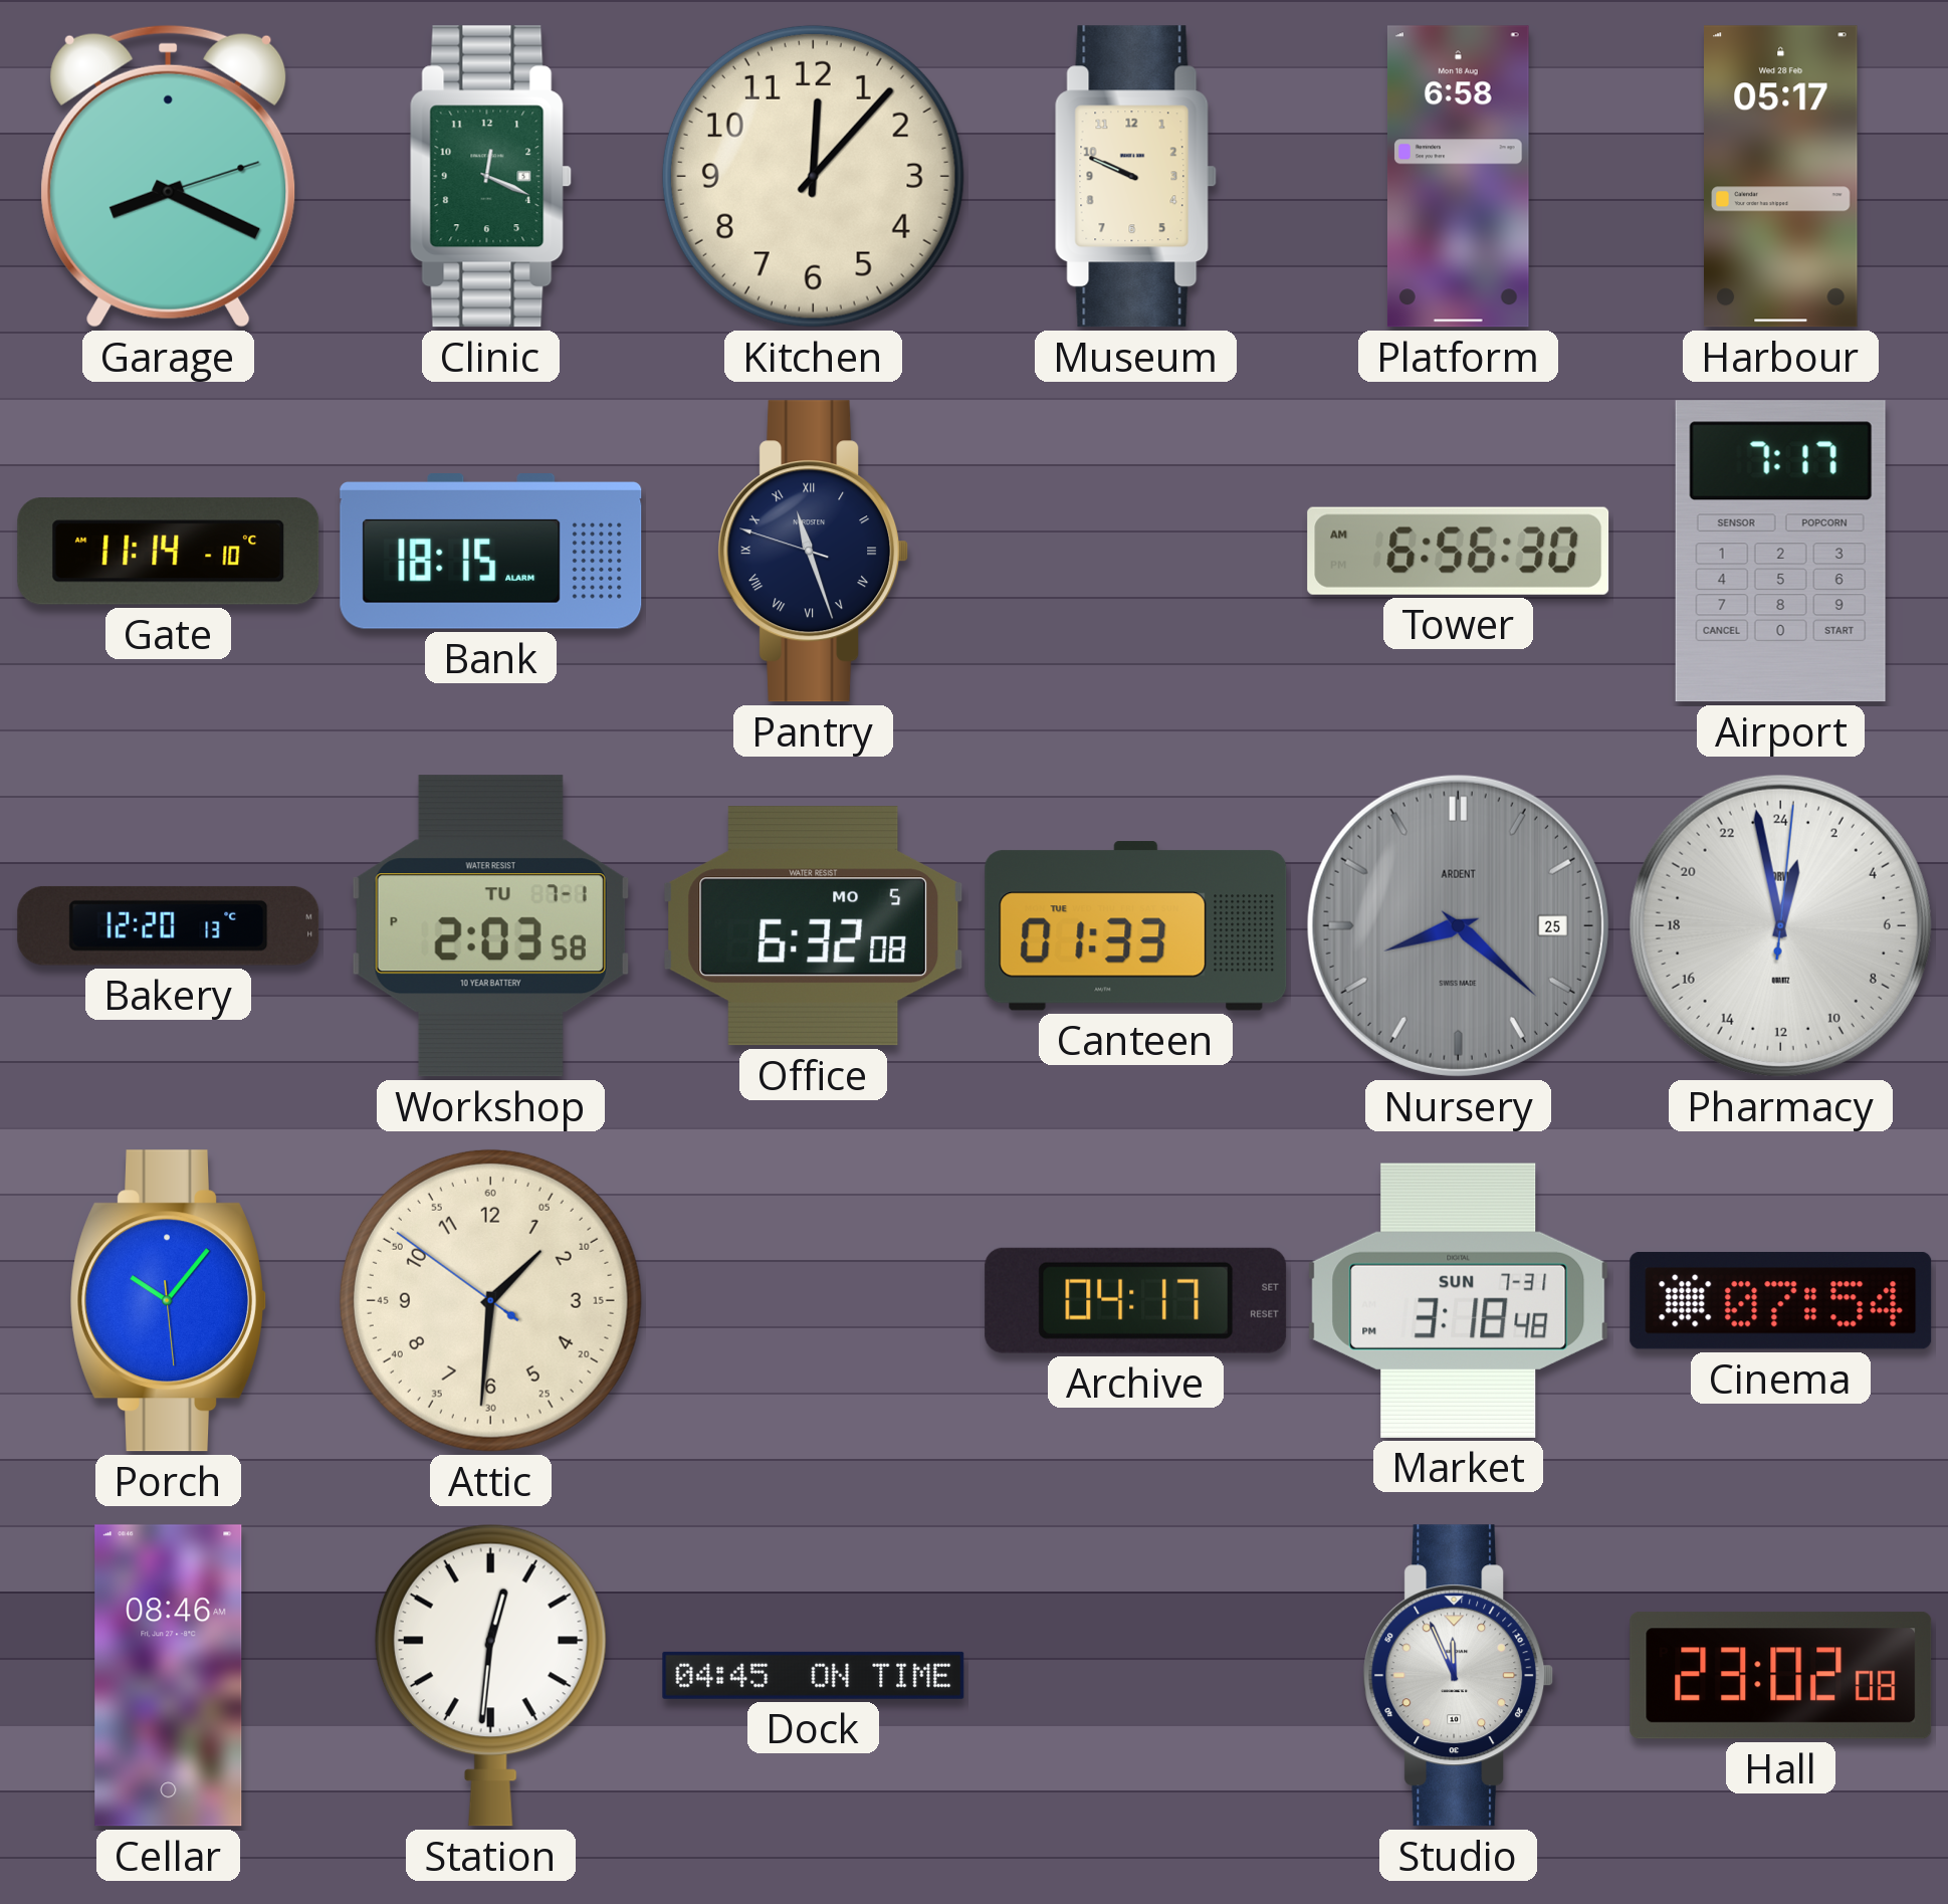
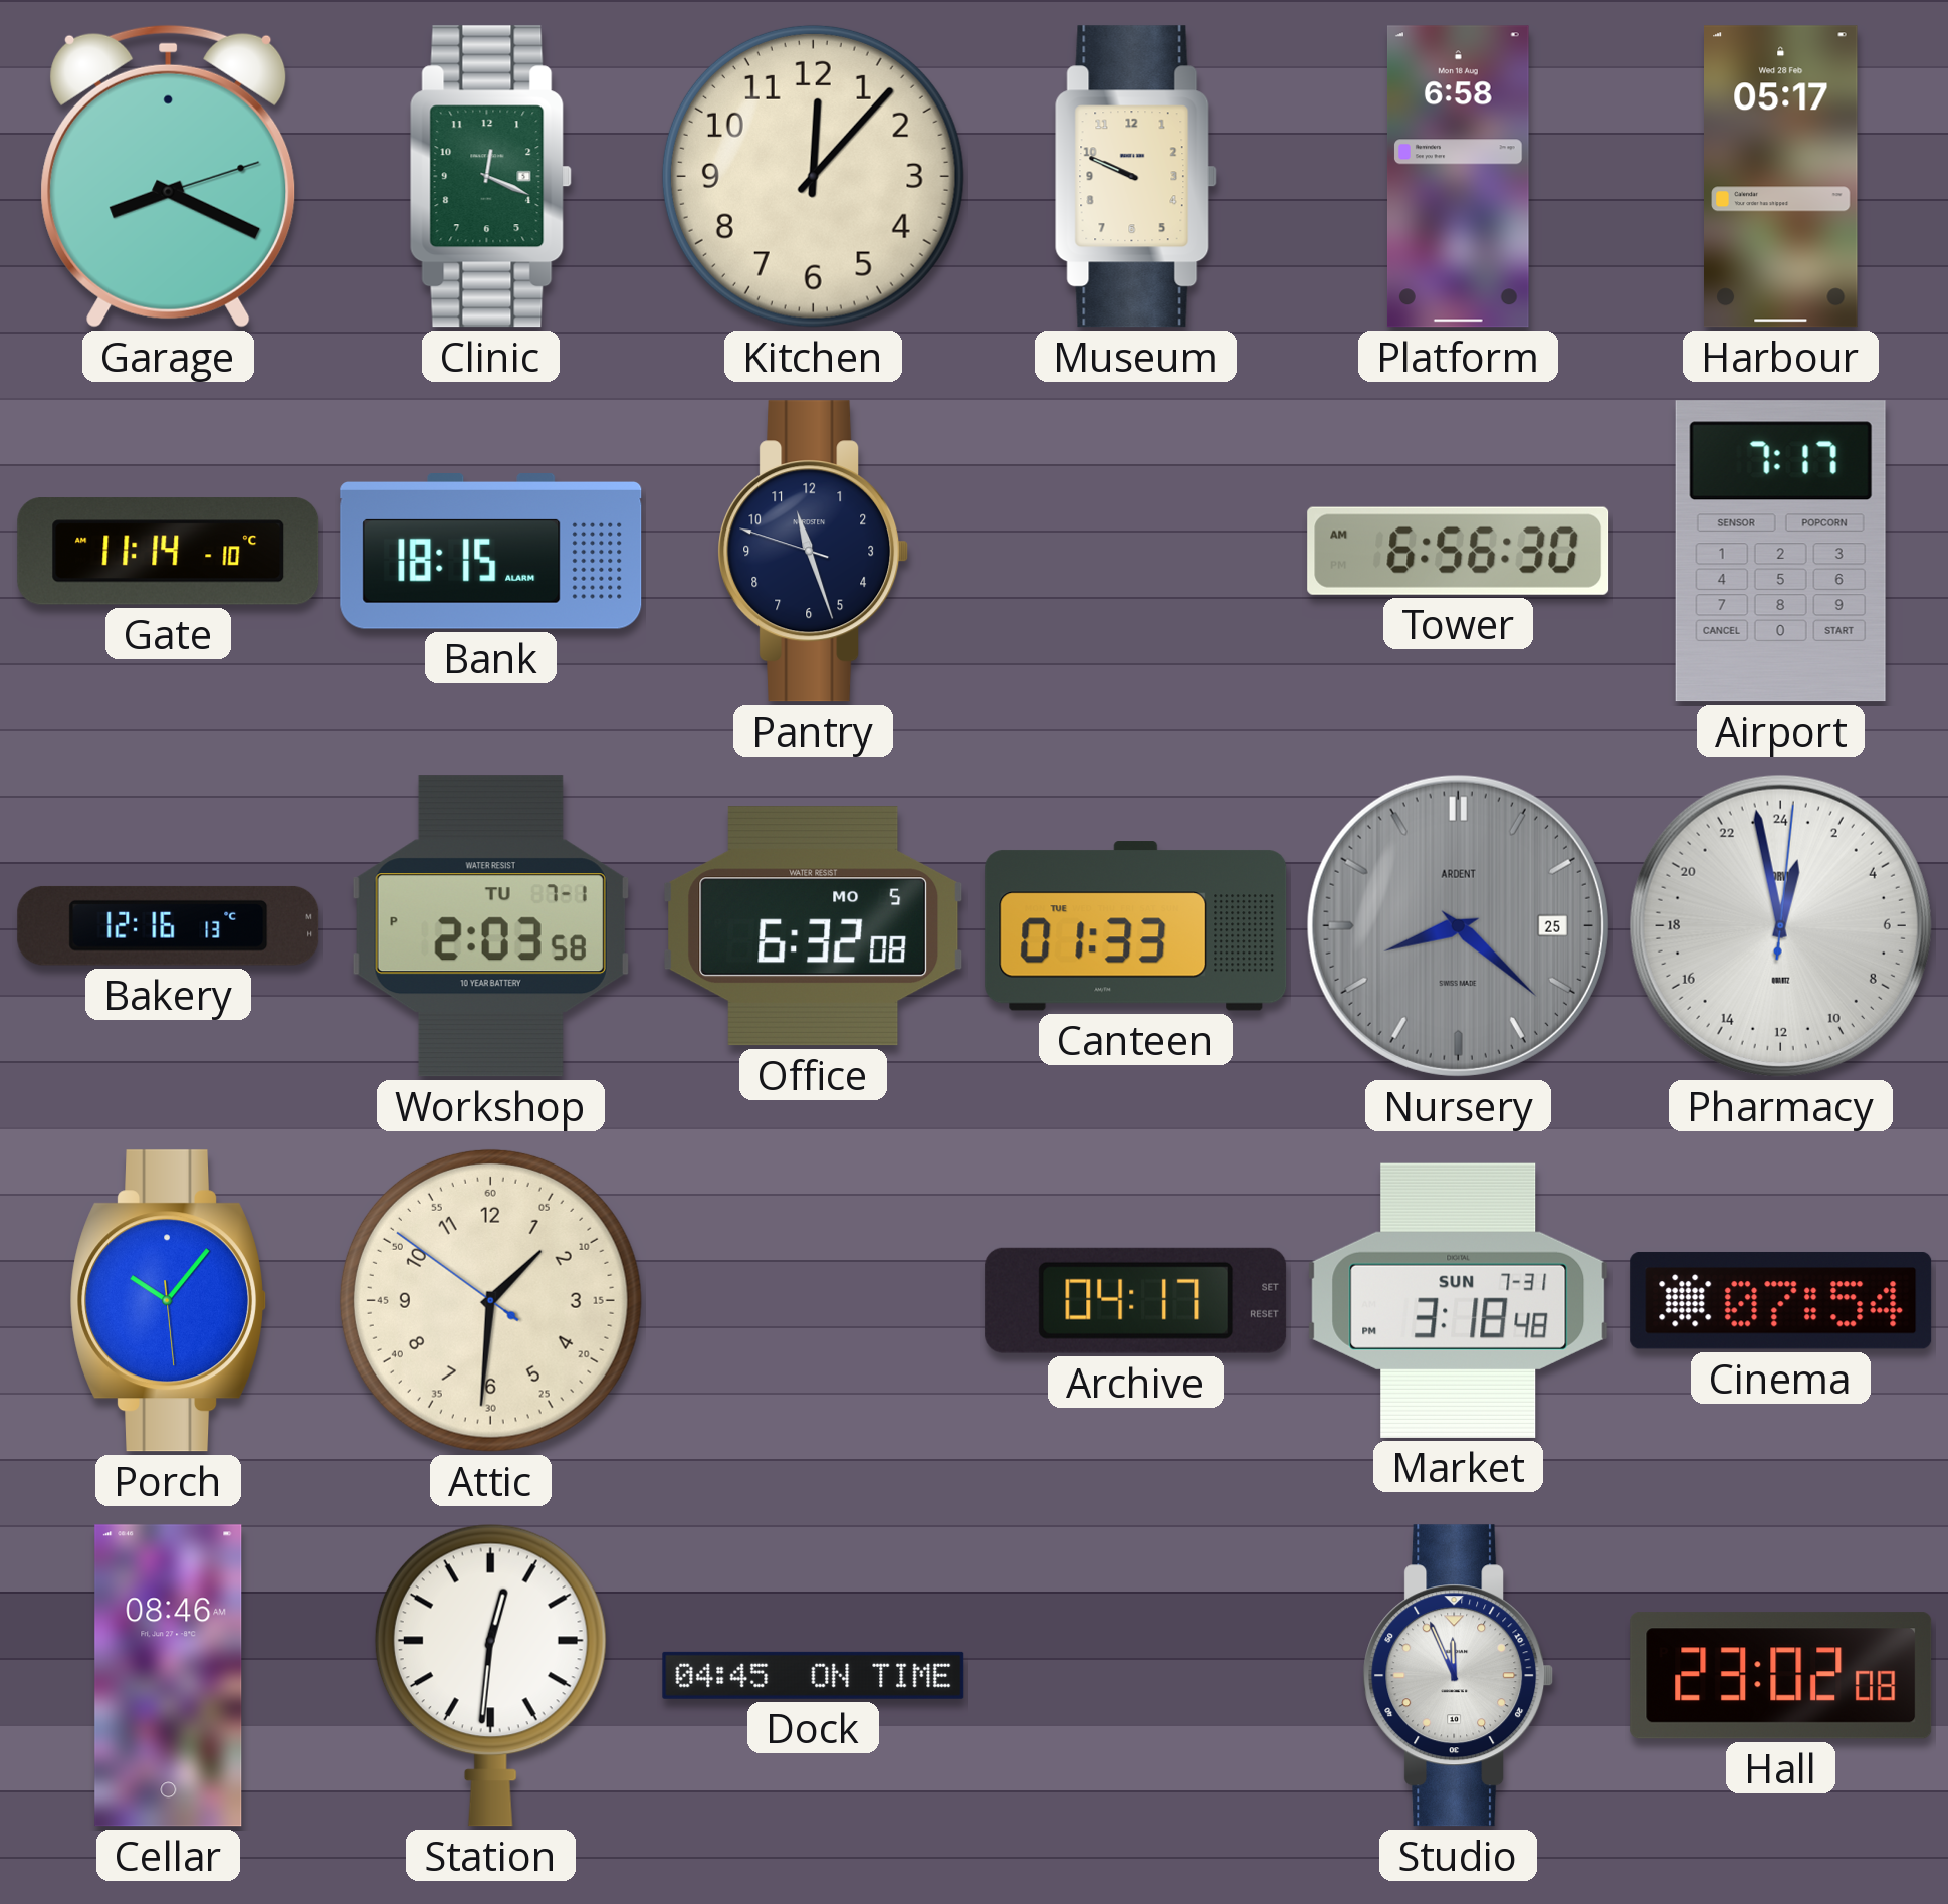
Pantry numerals: Roman -> Arabic (814, 552)
Bakery: 12:20 -> 12:16 (169, 925)
